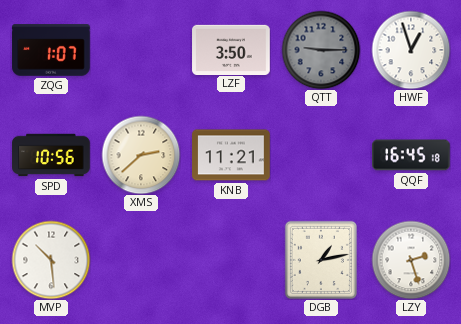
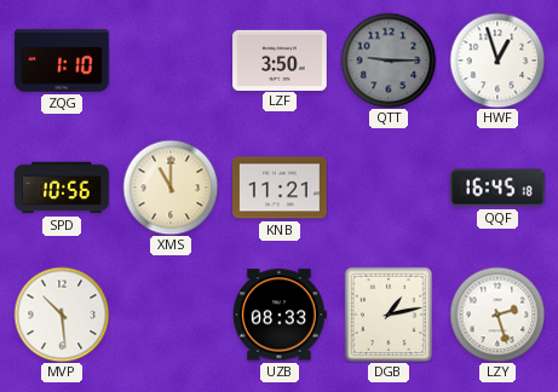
ZQG: 1:07 -> 1:10 (62, 60)
XMS: 2:38 -> 11:00 (171, 188)
UZB: none -> 08:33 (280, 315)
